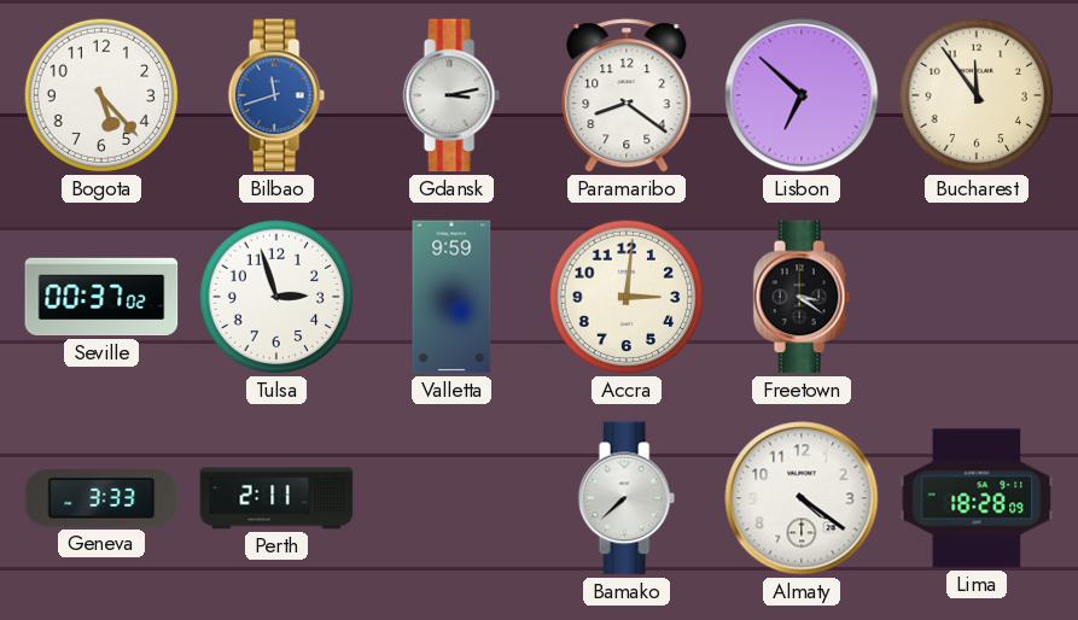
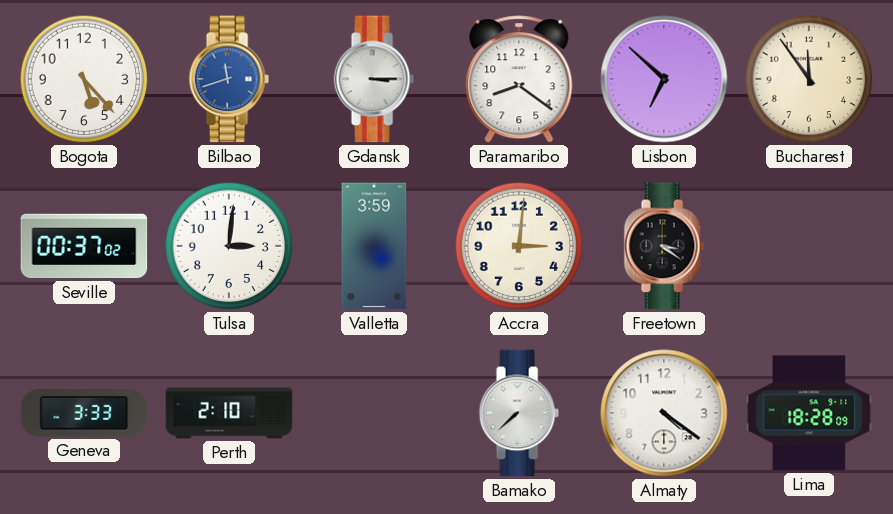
Gdansk: 3:13 -> 3:15 (374, 79)
Tulsa: 2:57 -> 3:01 (229, 246)
Valletta: 9:59 -> 3:59 (374, 246)
Perth: 2:11 -> 2:10 (229, 413)
